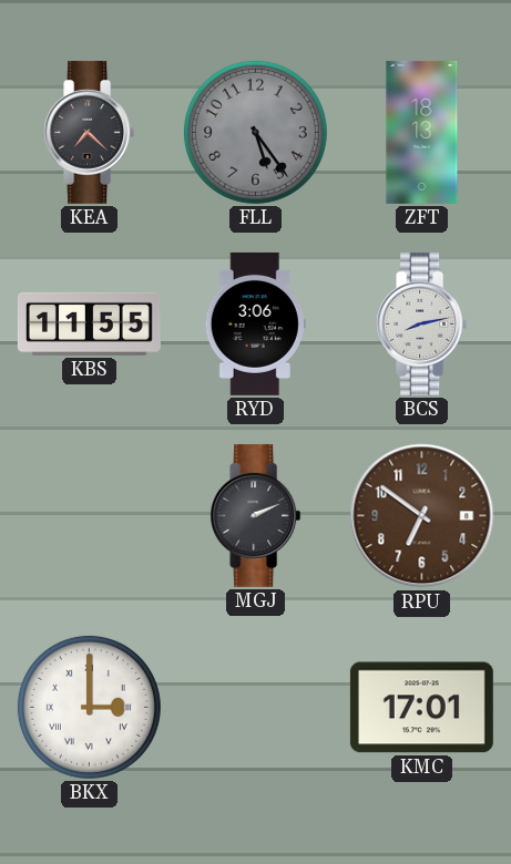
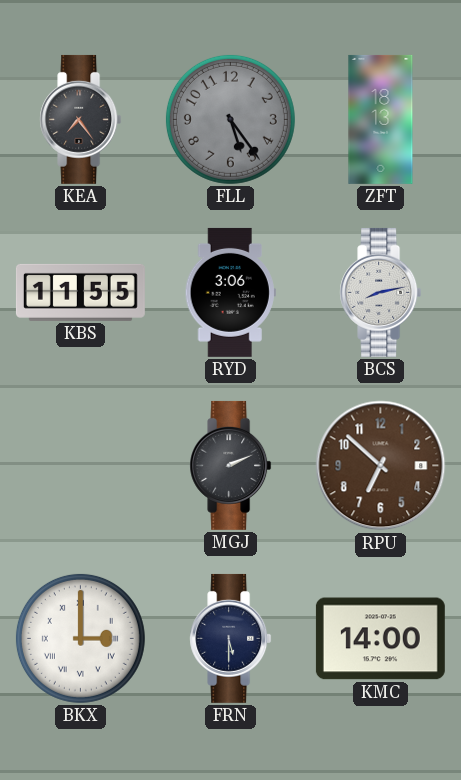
KEA: 7:22 -> 7:24 (81, 119)
RPU: 6:51 -> 6:52 (381, 466)
FRN: none -> 5:30 (231, 638)
KMC: 17:01 -> 14:00 (380, 639)
